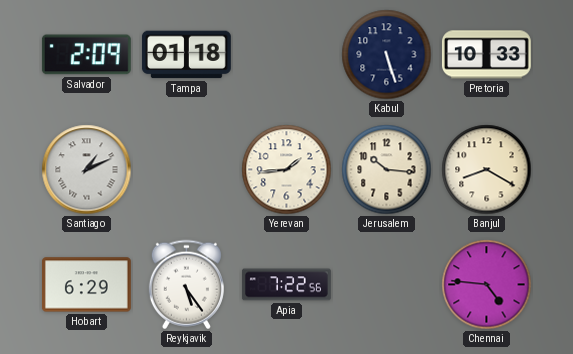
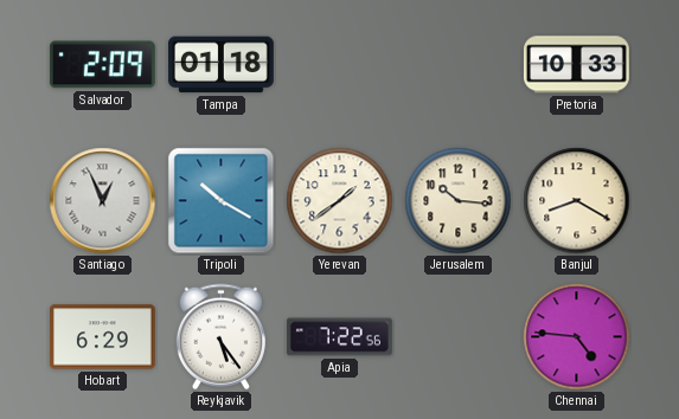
Kabul: 5:27 -> none (387, 55)
Santiago: 1:11 -> 12:56 (103, 201)
Tripoli: none -> 10:20 (222, 201)
Yerevan: 1:44 -> 1:39 (340, 201)
